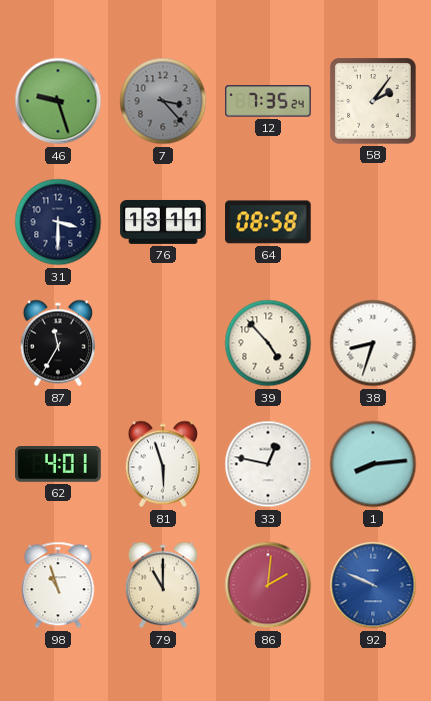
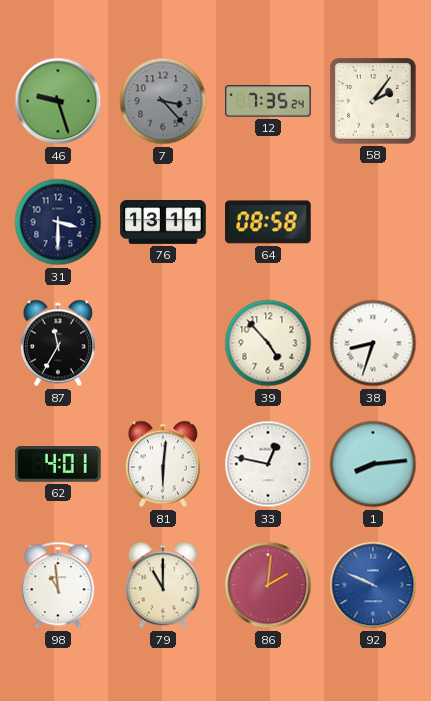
81: 5:57 -> 6:01 (163, 464)
98: 10:57 -> 10:59 (58, 585)
